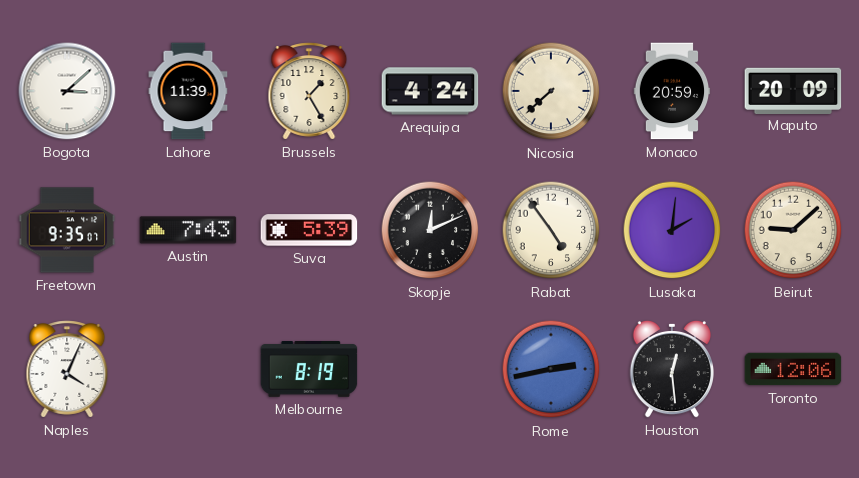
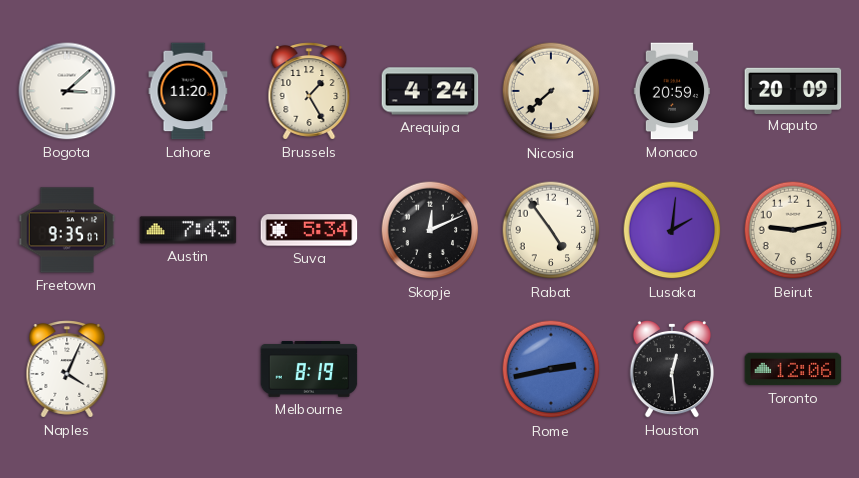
Lahore: 11:39 -> 11:20 (188, 91)
Suva: 5:39 -> 5:34 (309, 230)
Beirut: 9:08 -> 9:13 (793, 230)
